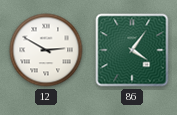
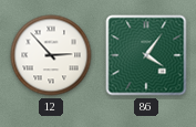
12: 2:50 -> 2:53 (51, 55)
